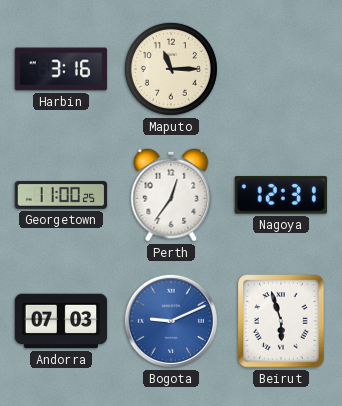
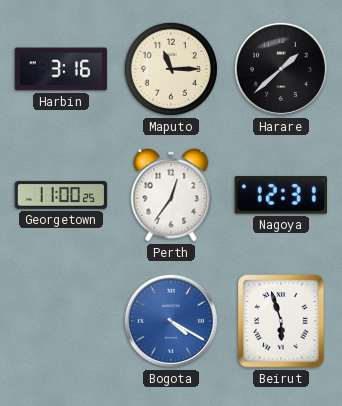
Harare: none -> 1:38 (281, 69)
Andorra: 07:03 -> none (61, 321)
Bogota: 9:11 -> 4:20 (171, 321)
